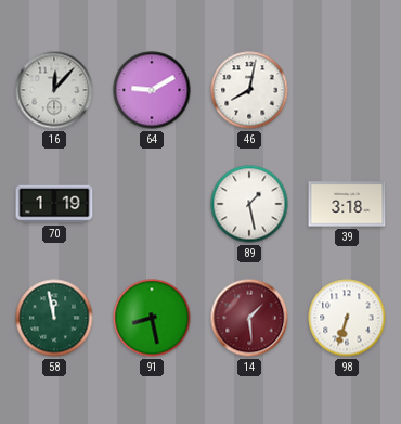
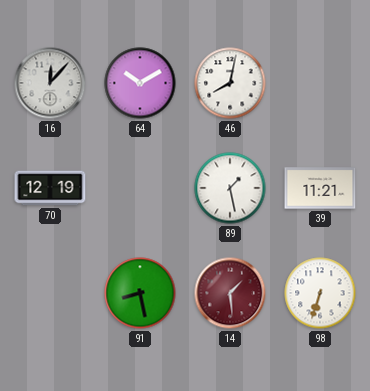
64: 9:10 -> 10:10 (140, 83)
70: 1:19 -> 12:19 (50, 188)
39: 3:18 -> 11:21 (320, 188)
58: 11:58 -> none (54, 318)
